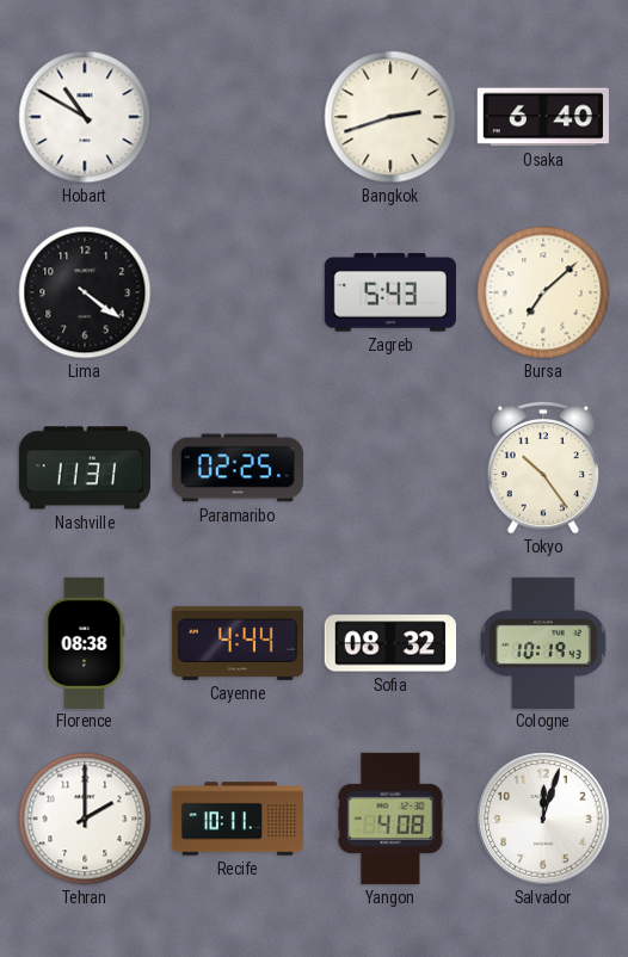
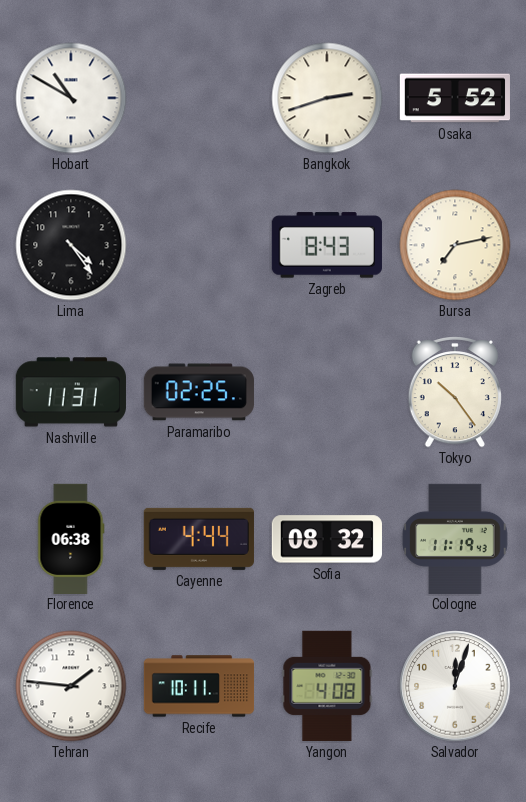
Osaka: 6:40 -> 5:52 (455, 98)
Lima: 4:21 -> 4:24 (71, 245)
Zagreb: 5:43 -> 8:43 (327, 245)
Bursa: 7:08 -> 7:13 (455, 245)
Florence: 08:38 -> 06:38 (71, 538)
Cologne: 10:19 -> 11:19 (455, 538)
Tehran: 2:00 -> 1:46 (71, 686)
